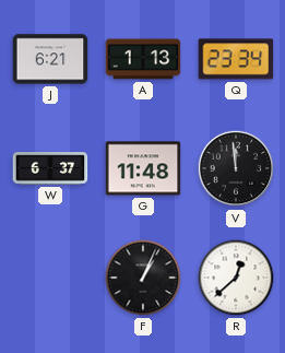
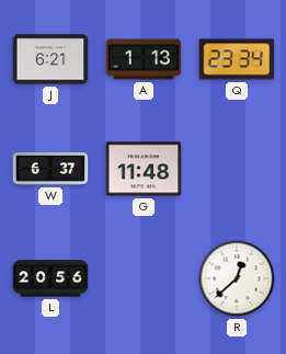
V: 11:59 -> none (236, 168)
L: none -> 20:56 (50, 278)
F: 1:04 -> none (143, 278)
